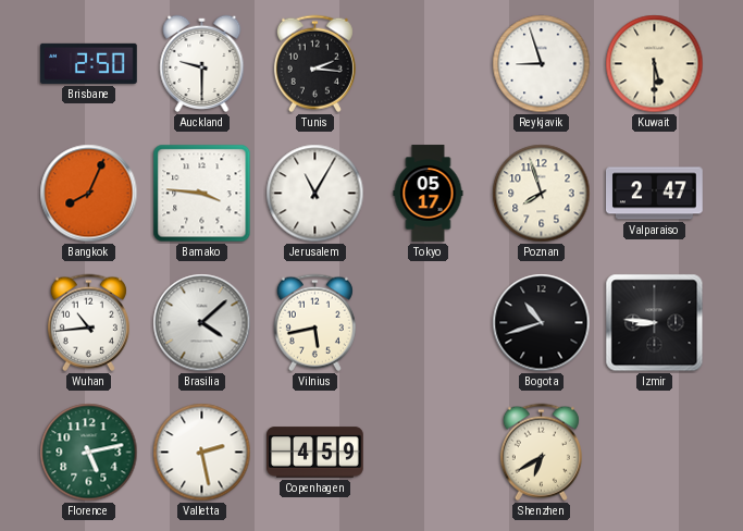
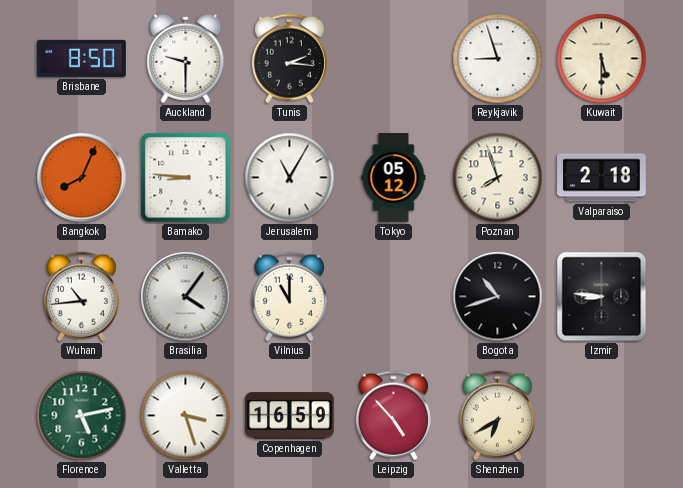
Brisbane: 2:50 -> 8:50 (81, 58)
Bamako: 3:46 -> 8:46 (186, 178)
Tokyo: 05:17 -> 05:12 (394, 178)
Valparaiso: 2:47 -> 2:18 (602, 178)
Brasilia: 4:08 -> 4:06 (186, 297)
Vilnius: 5:43 -> 11:00 (289, 297)
Valletta: 2:28 -> 3:27 (186, 416)
Copenhagen: 4:59 -> 16:59 (290, 416)
Leipzig: none -> 4:53 (393, 416)
